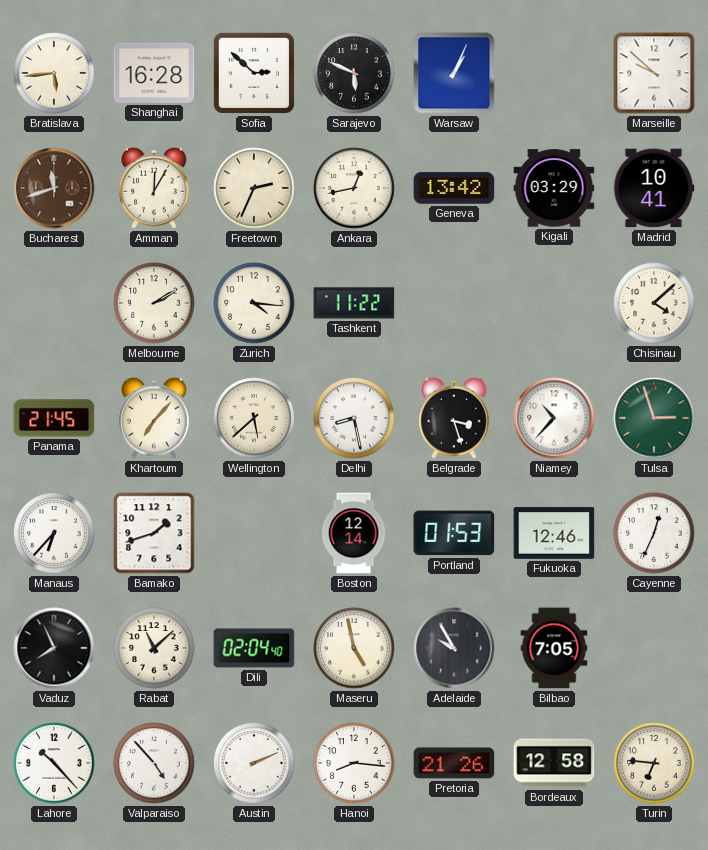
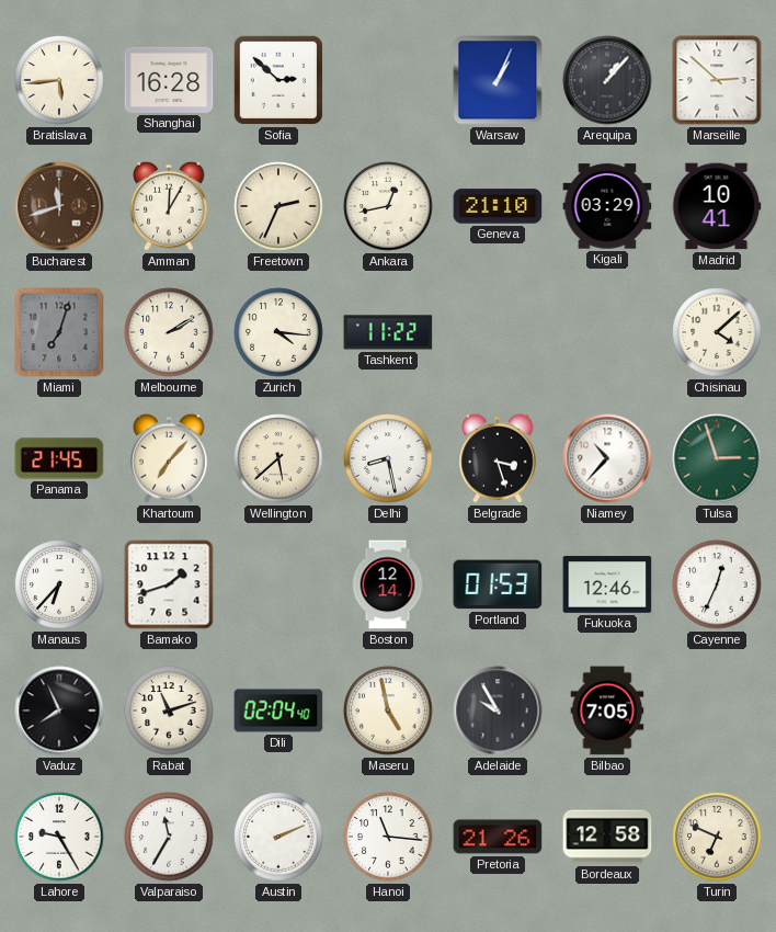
Sarajevo: 5:49 -> none (354, 73)
Arequipa: none -> 1:07 (607, 80)
Marseille: 9:52 -> 2:52 (717, 80)
Geneva: 13:42 -> 21:10 (498, 206)
Miami: none -> 7:03 (59, 332)
Rabat: 11:08 -> 11:12 (169, 711)
Lahore: 10:23 -> 9:25 (59, 837)
Valparaiso: 4:53 -> 11:35 (169, 837)
Hanoi: 8:16 -> 11:16 (388, 837)
Turin: 6:46 -> 6:49 (717, 837)
